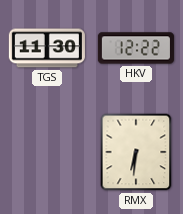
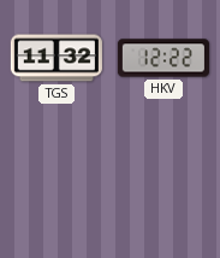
TGS: 11:30 -> 11:32 (57, 58)
RMX: 6:31 -> none (136, 152)
